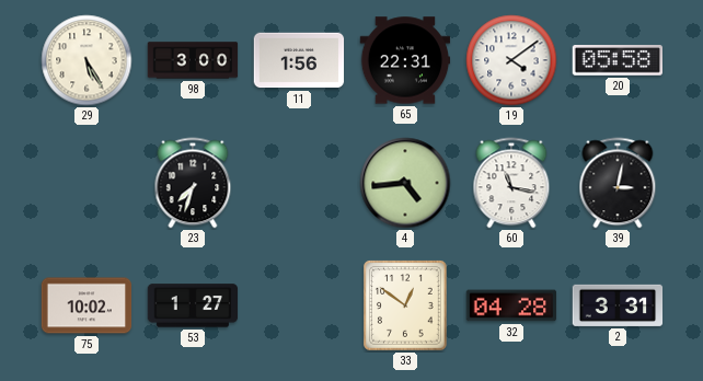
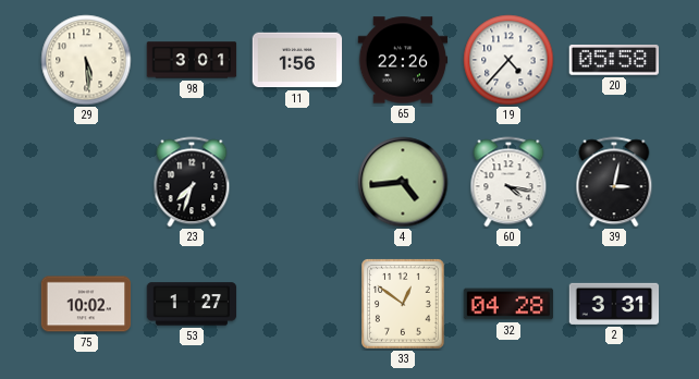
29: 5:25 -> 5:29 (86, 60)
98: 3:00 -> 3:01 (192, 60)
65: 22:31 -> 22:26 (403, 60)
19: 4:09 -> 4:37 (508, 60)
60: 11:17 -> 4:17 (508, 182)
